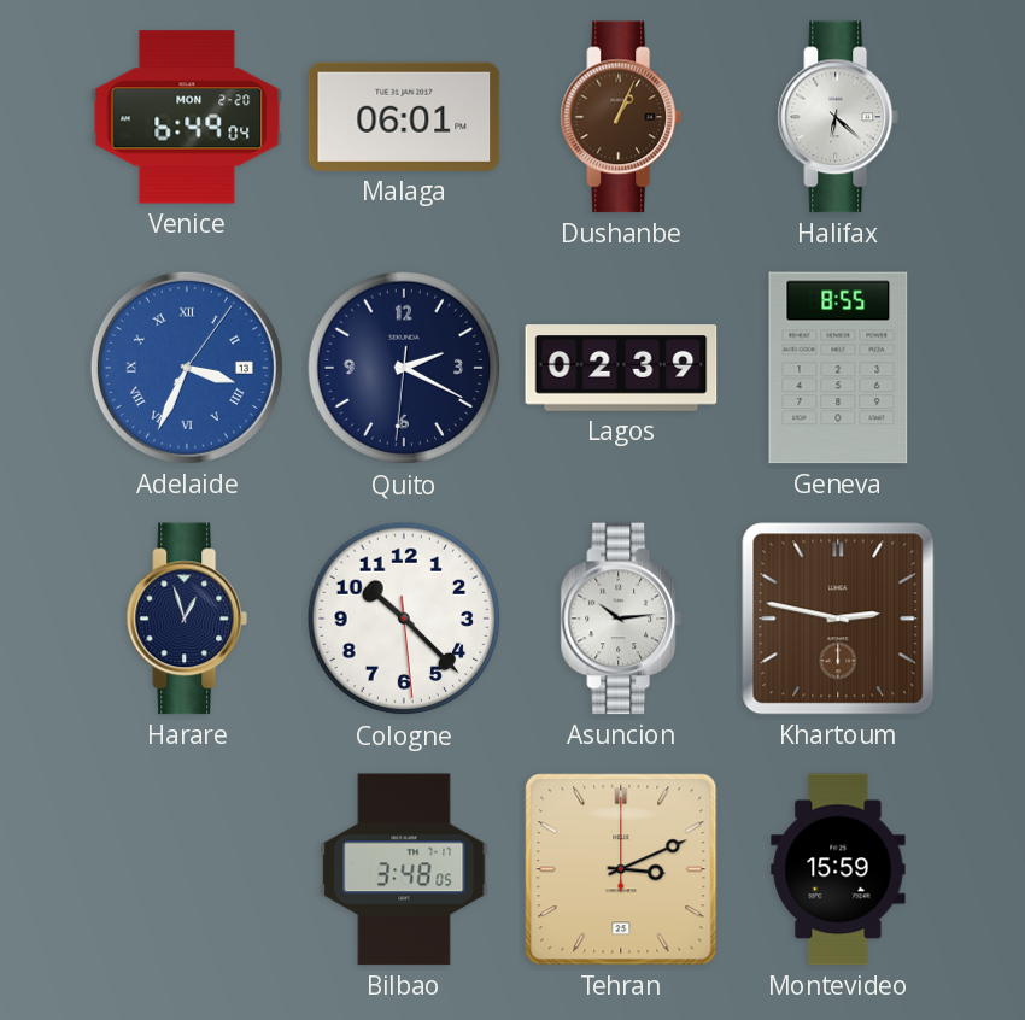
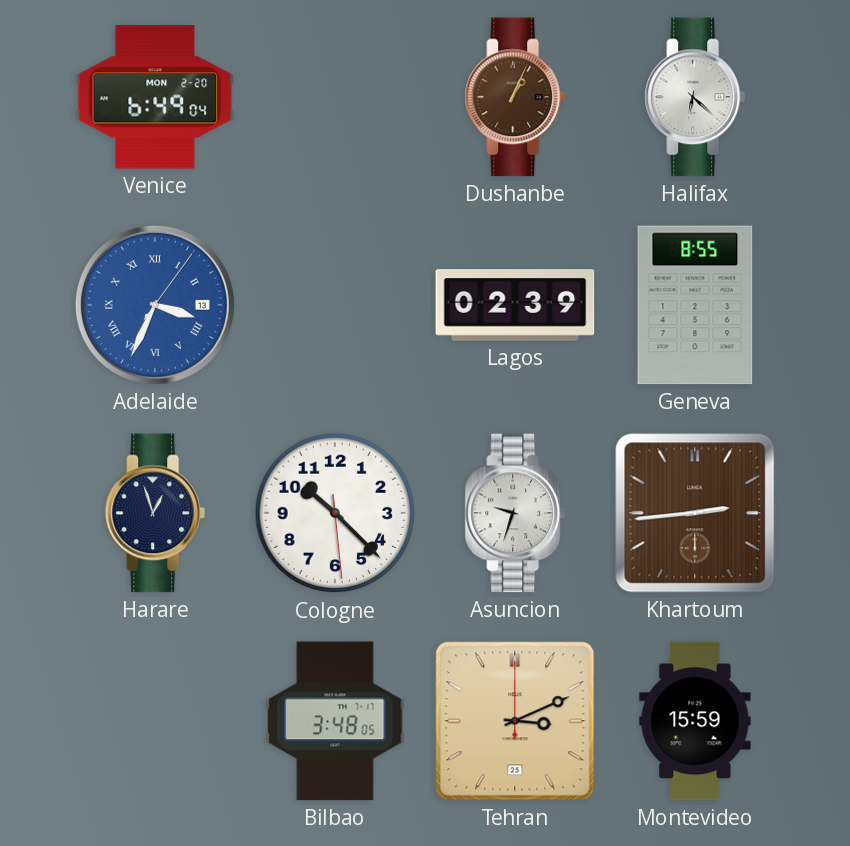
Malaga: 06:01 -> none (404, 117)
Quito: 2:19 -> none (404, 368)
Asuncion: 10:14 -> 9:33 (515, 513)
Khartoum: 2:47 -> 2:44 (695, 513)
